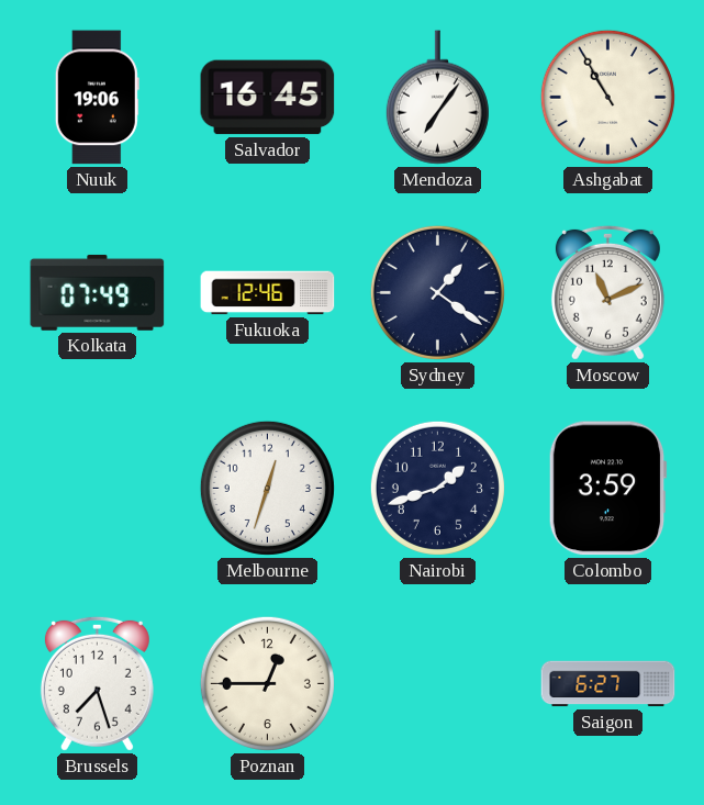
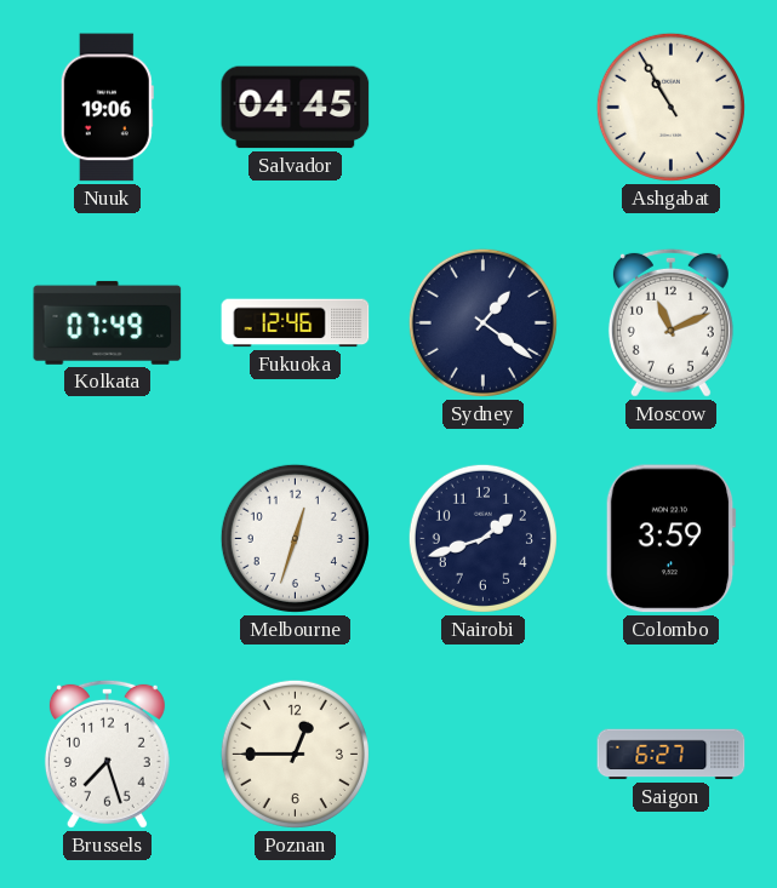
Salvador: 16:45 -> 04:45 (296, 108)
Mendoza: 7:06 -> none (437, 98)
